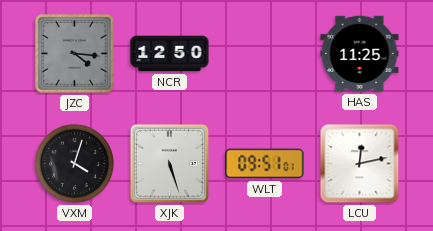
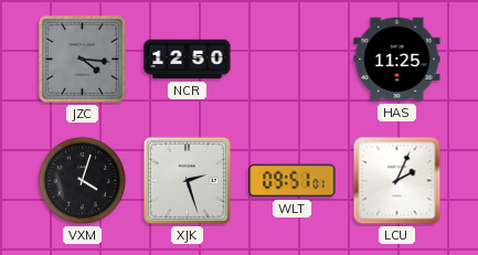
XJK: 5:27 -> 2:27 (187, 180)
LCU: 12:13 -> 2:04 (397, 181)
